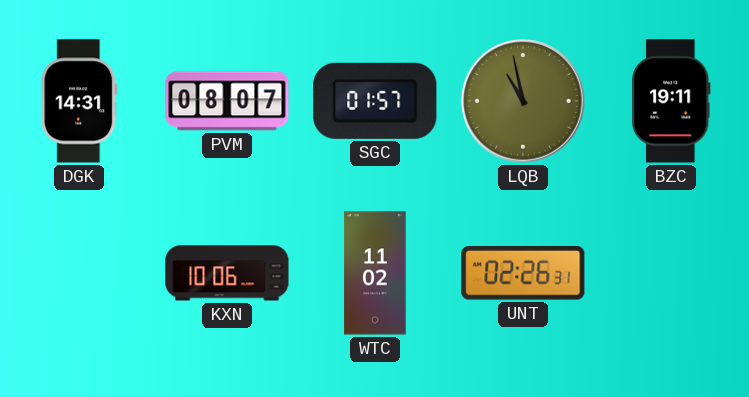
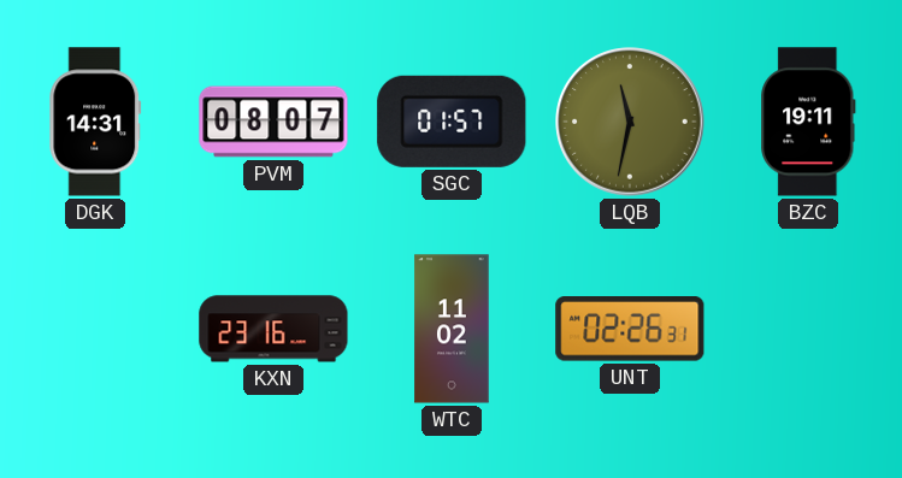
LQB: 10:58 -> 11:32 (630, 122)
KXN: 10:06 -> 23:16 (273, 329)
